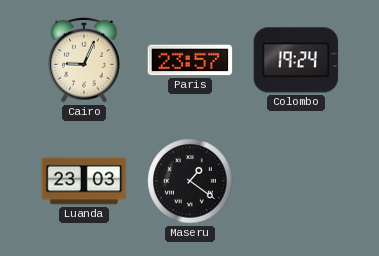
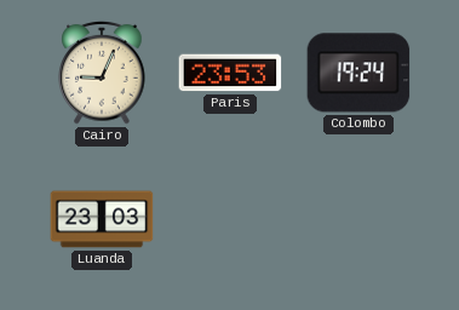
Paris: 23:57 -> 23:53 (230, 73)
Maseru: 1:21 -> none (190, 181)
